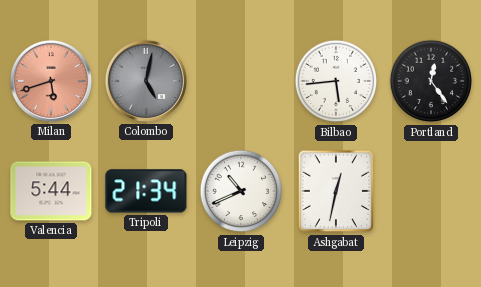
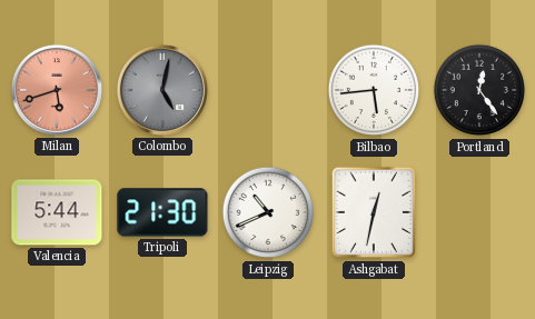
Tripoli: 21:34 -> 21:30 (162, 212)
